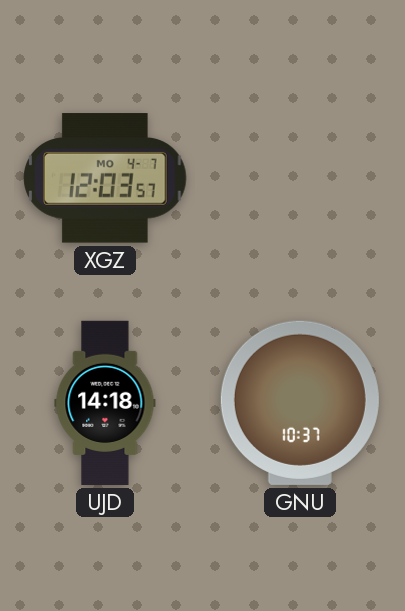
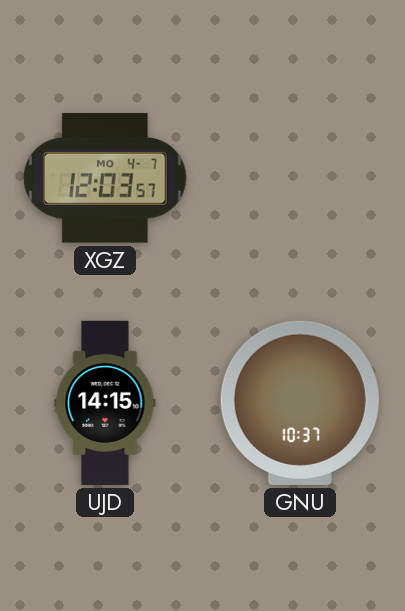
UJD: 14:18 -> 14:15 (105, 403)
